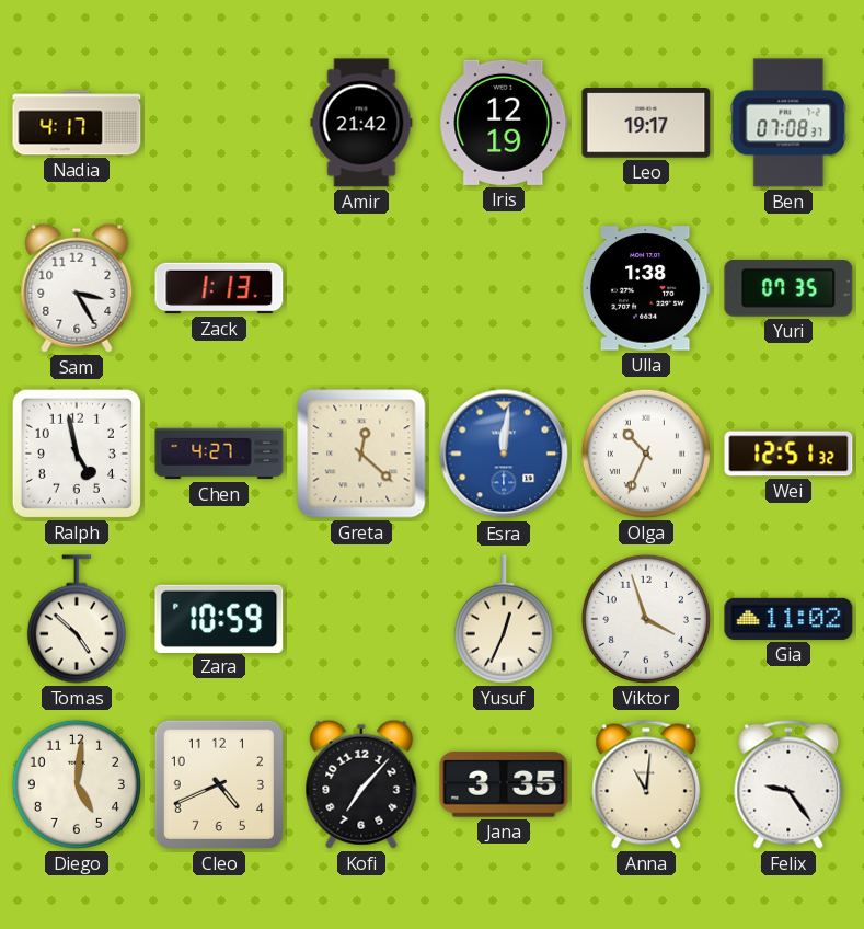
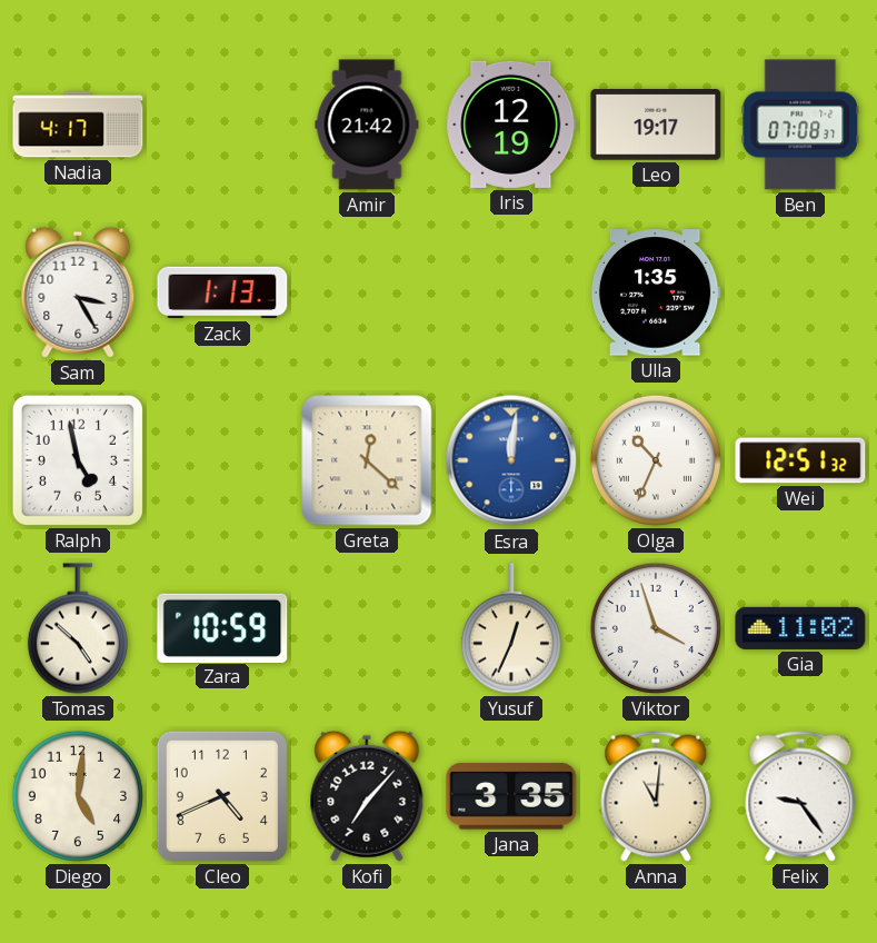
Ulla: 1:38 -> 1:35 (656, 292)
Yuri: 07:35 -> none (788, 288)
Chen: 4:27 -> none (219, 454)
